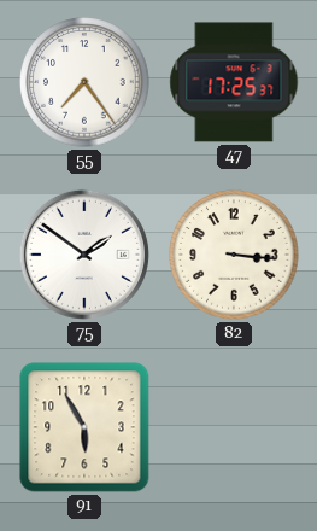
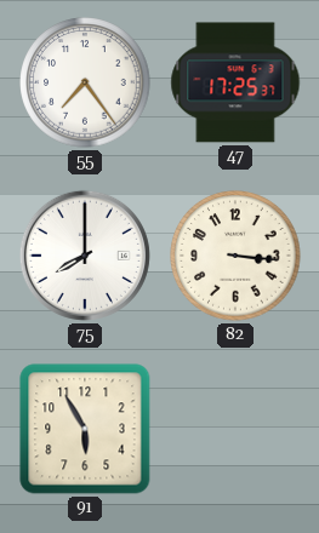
75: 1:51 -> 8:00 (85, 256)
